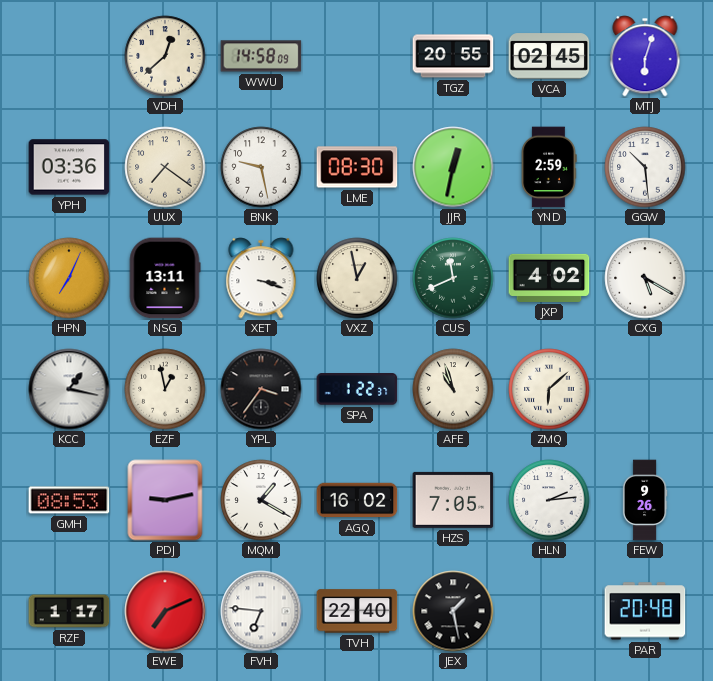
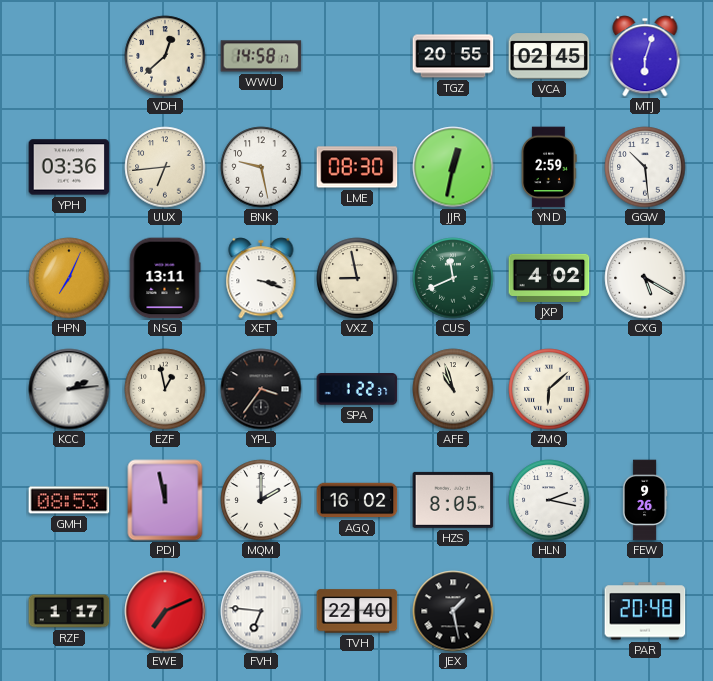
WWU: 14:58:09 -> 14:58:17 (261, 56)
UUX: 7:21 -> 6:44 (165, 167)
VXZ: 12:58 -> 8:58 (357, 278)
KCC: 1:17 -> 2:14 (69, 389)
PDJ: 9:13 -> 11:58 (165, 500)
MQM: 1:20 -> 2:00 (261, 500)
HZS: 7:05 -> 8:05 (453, 500)
HLN: 2:14 -> 2:17 (549, 500)
